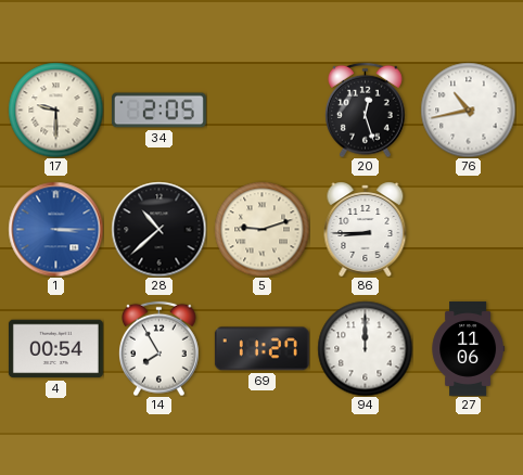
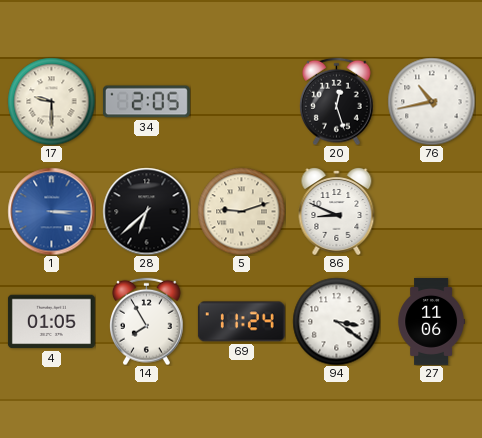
28: 10:38 -> 6:38 (146, 211)
86: 8:45 -> 8:49 (337, 212)
4: 00:54 -> 01:05 (51, 322)
69: 11:27 -> 11:24 (241, 322)
94: 12:00 -> 3:21 (336, 321)
